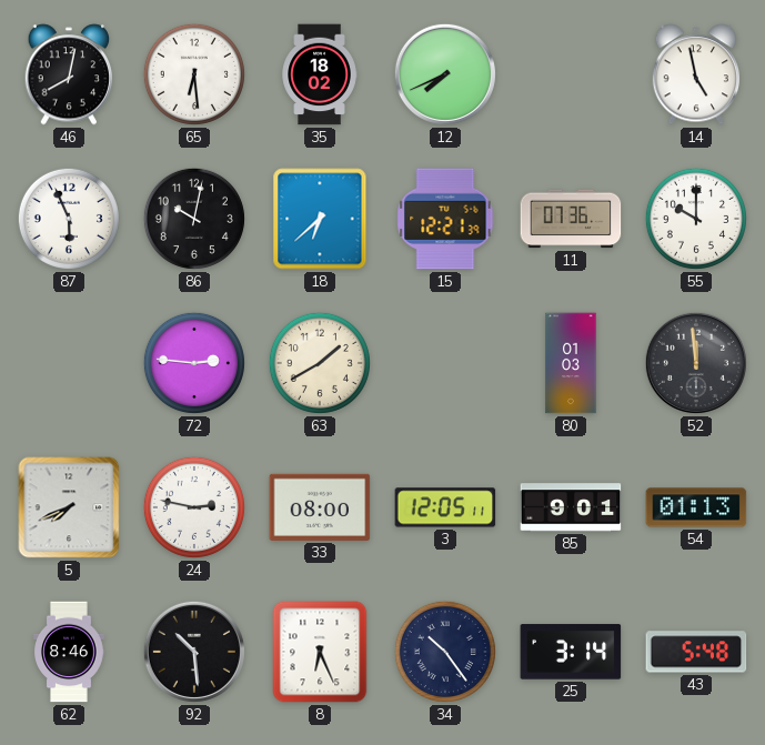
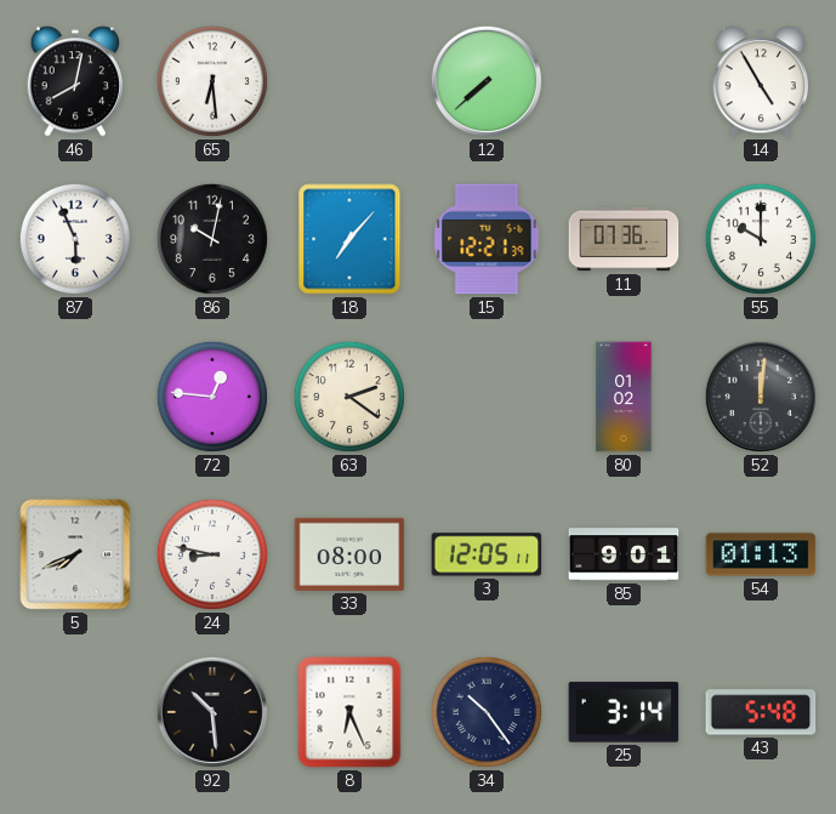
35: 18:02 -> none (320, 74)
12: 7:41 -> 7:38 (487, 81)
14: 4:58 -> 4:55 (761, 81)
18: 6:38 -> 7:07 (349, 239)
72: 2:46 -> 12:46 (212, 397)
63: 1:40 -> 2:21 (349, 397)
80: 01:03 -> 01:02 (624, 397)
52: 11:59 -> 12:01 (761, 397)
24: 2:47 -> 8:47 (212, 554)
62: 8:46 -> none (69, 652)
